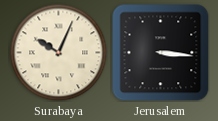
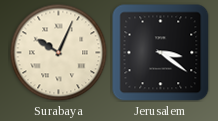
Jerusalem: 3:16 -> 3:21 (161, 53)
